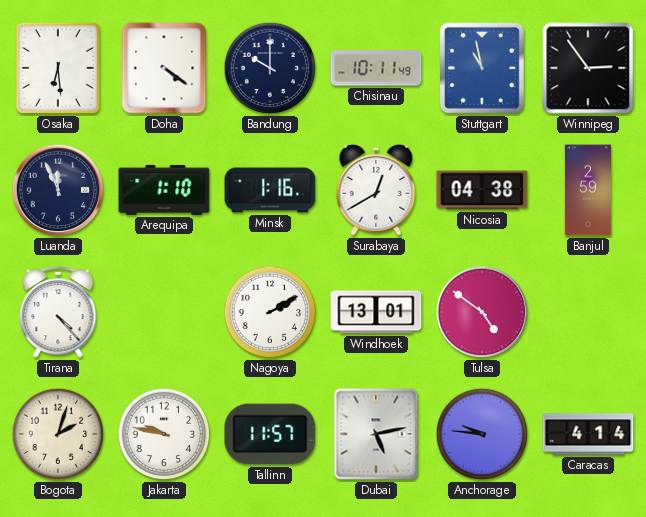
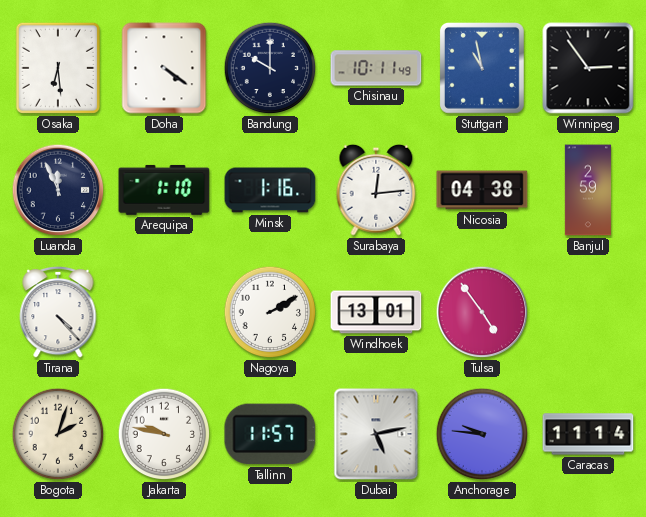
Surabaya: 12:40 -> 12:14 (376, 190)
Tulsa: 4:51 -> 4:54 (482, 312)
Caracas: 4:14 -> 11:14 (588, 434)
